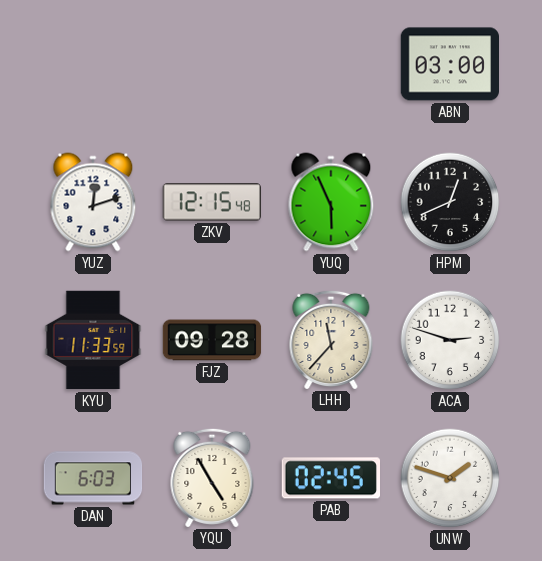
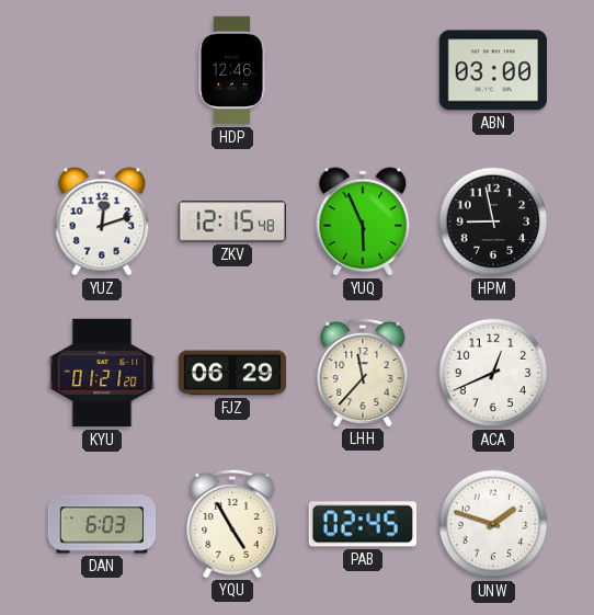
HDP: none -> 12:46 (232, 70)
HPM: 12:41 -> 8:58 (493, 221)
KYU: 11:33 -> 01:21 (102, 373)
FJZ: 09:28 -> 06:29 (232, 373)
ACA: 2:48 -> 12:41 (493, 373)
